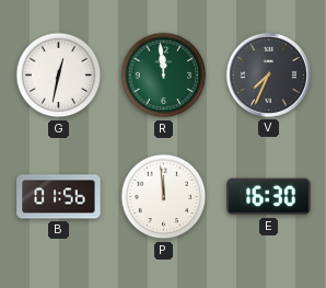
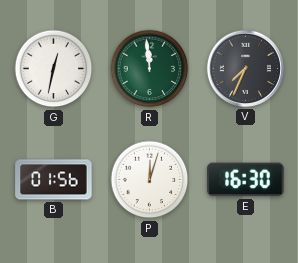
P: 11:59 -> 12:03 (150, 180)
